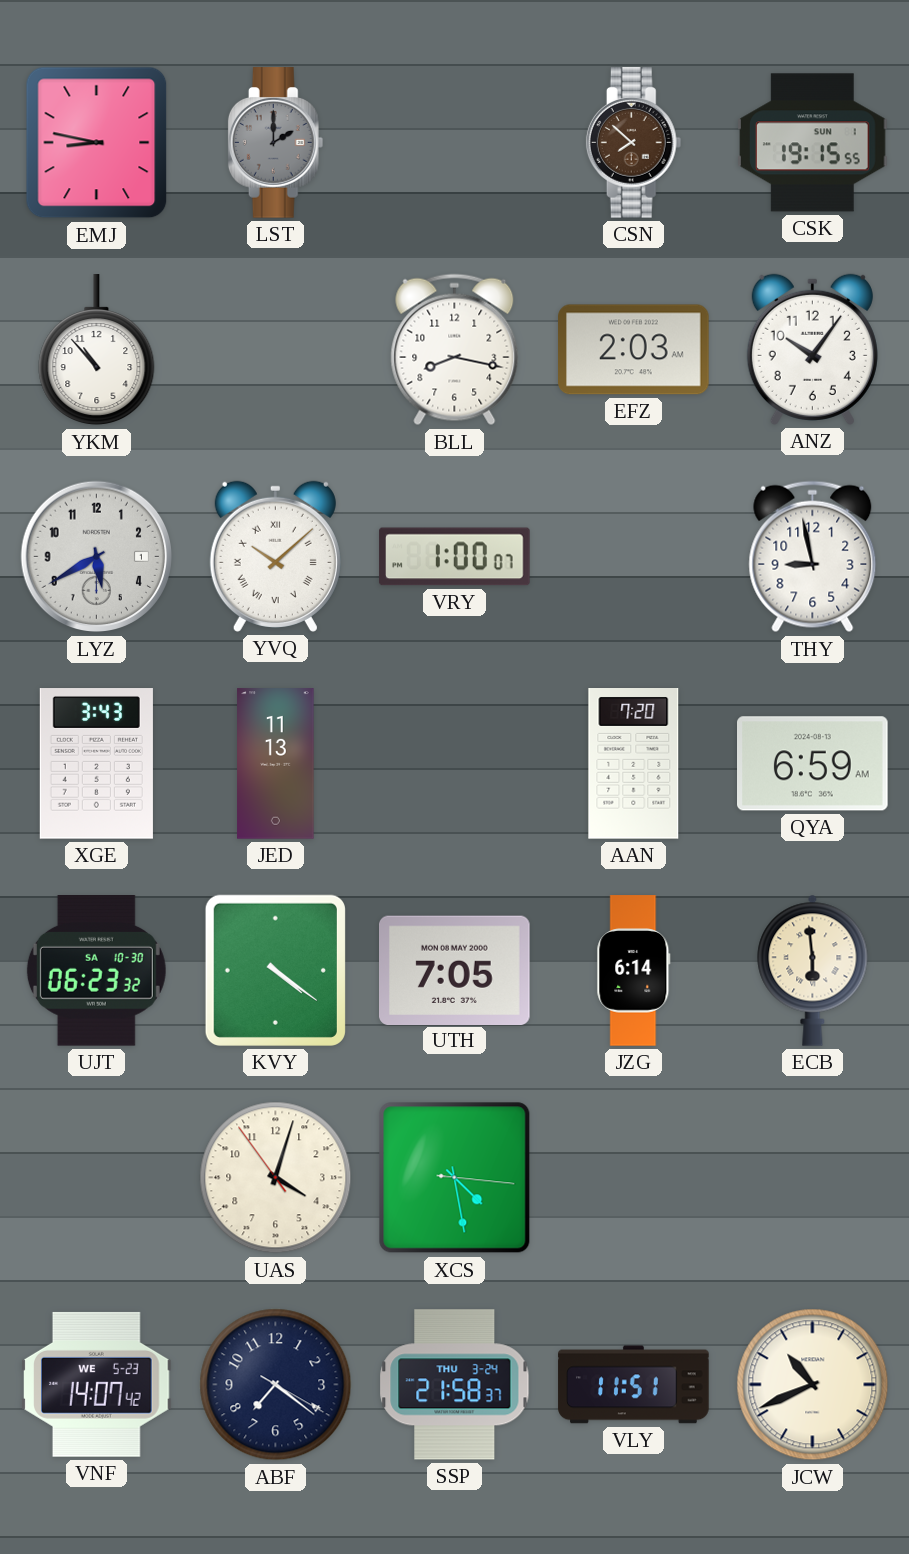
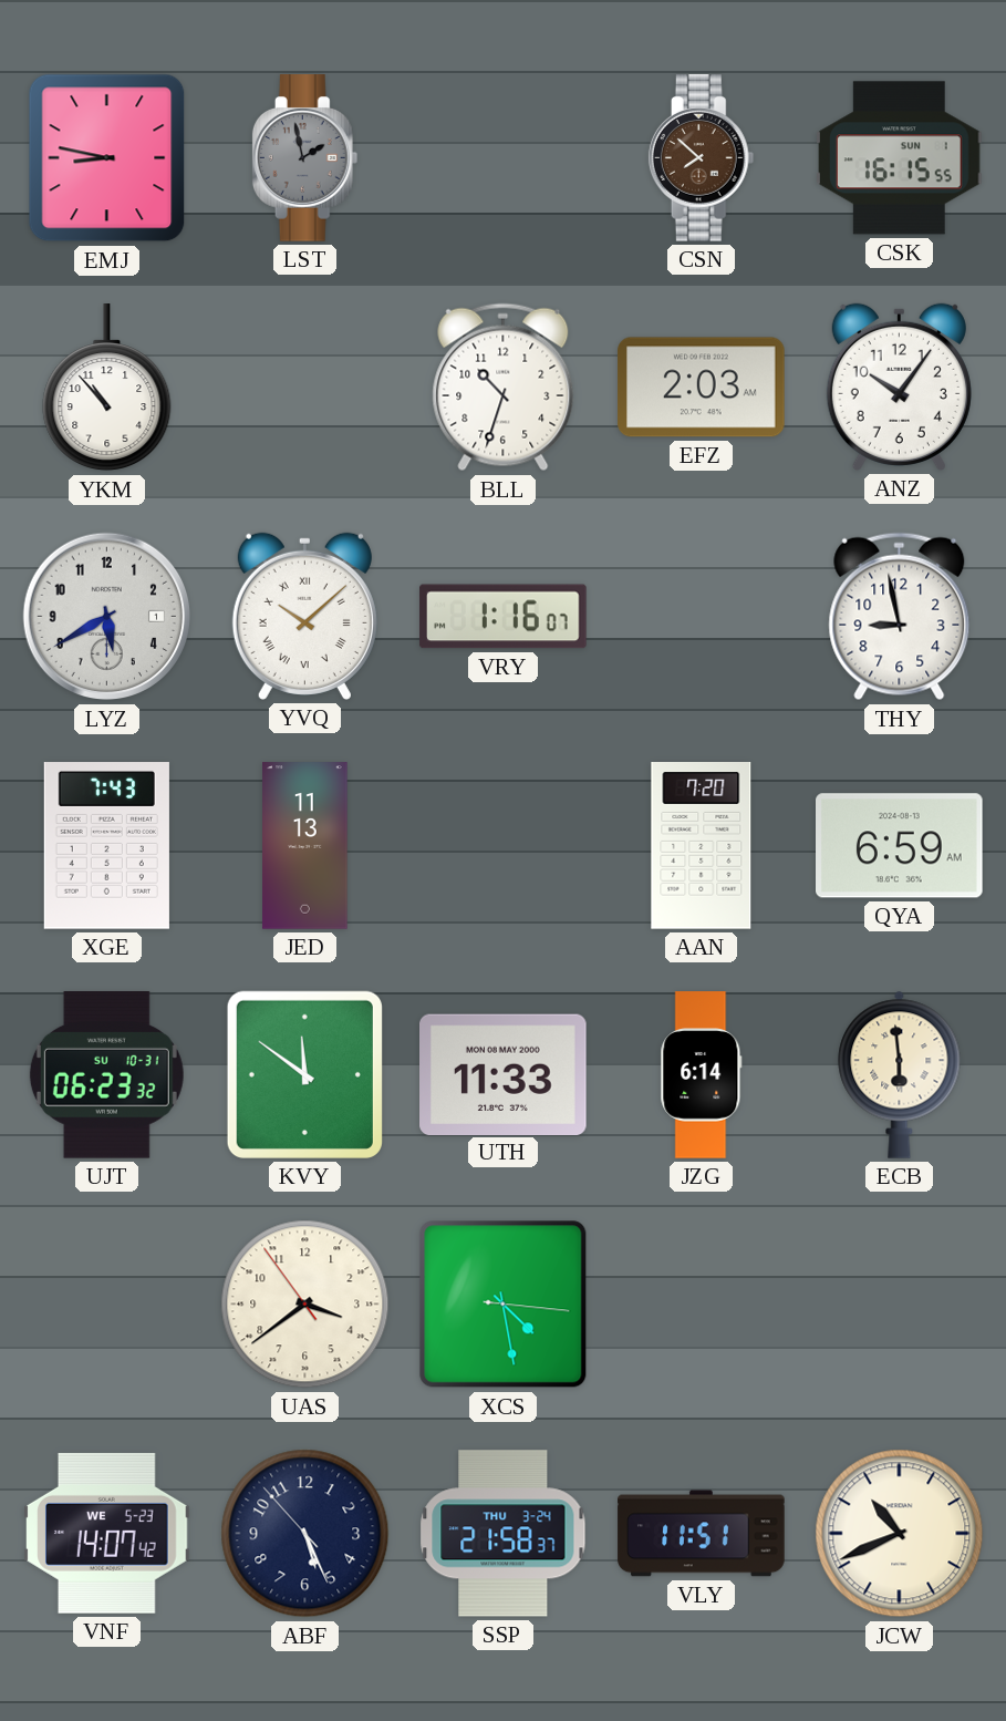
LST: 2:00 -> 1:58 (305, 158)
CSK: 19:15 -> 16:15 (900, 158)
BLL: 8:17 -> 10:33 (504, 388)
VRY: 1:00 -> 1:16 (504, 617)
XGE: 3:43 -> 7:43 (106, 846)
UJT date: SA 10-30 -> SU 10-31 (106, 1075)
KVY: 4:21 -> 11:51 (304, 1074)
UTH: 7:05 -> 11:33 (504, 1074)
UAS: 4:02 -> 3:38 (305, 1305)
ABF: 7:21 -> 5:25 (305, 1534)
